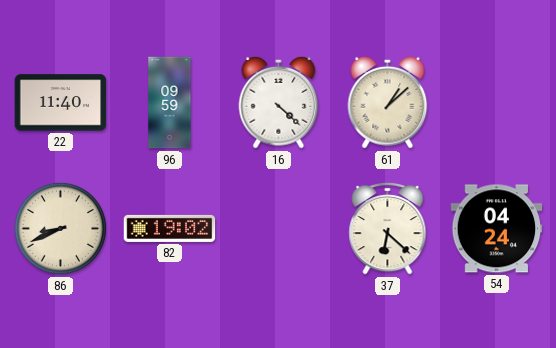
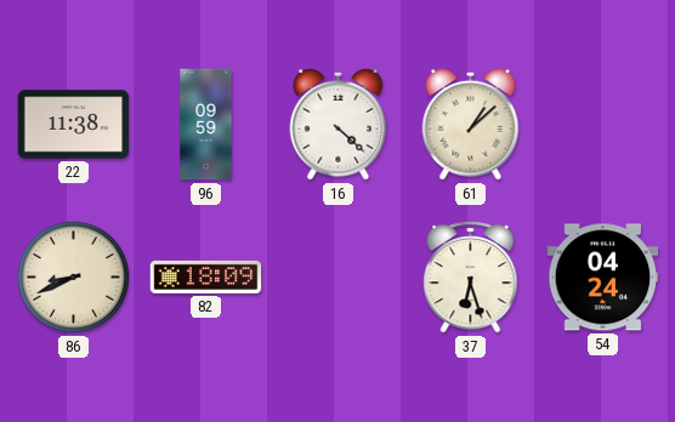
22: 11:40 -> 11:38 (74, 125)
82: 19:02 -> 18:09 (206, 276)
37: 6:22 -> 6:27 (471, 278)
